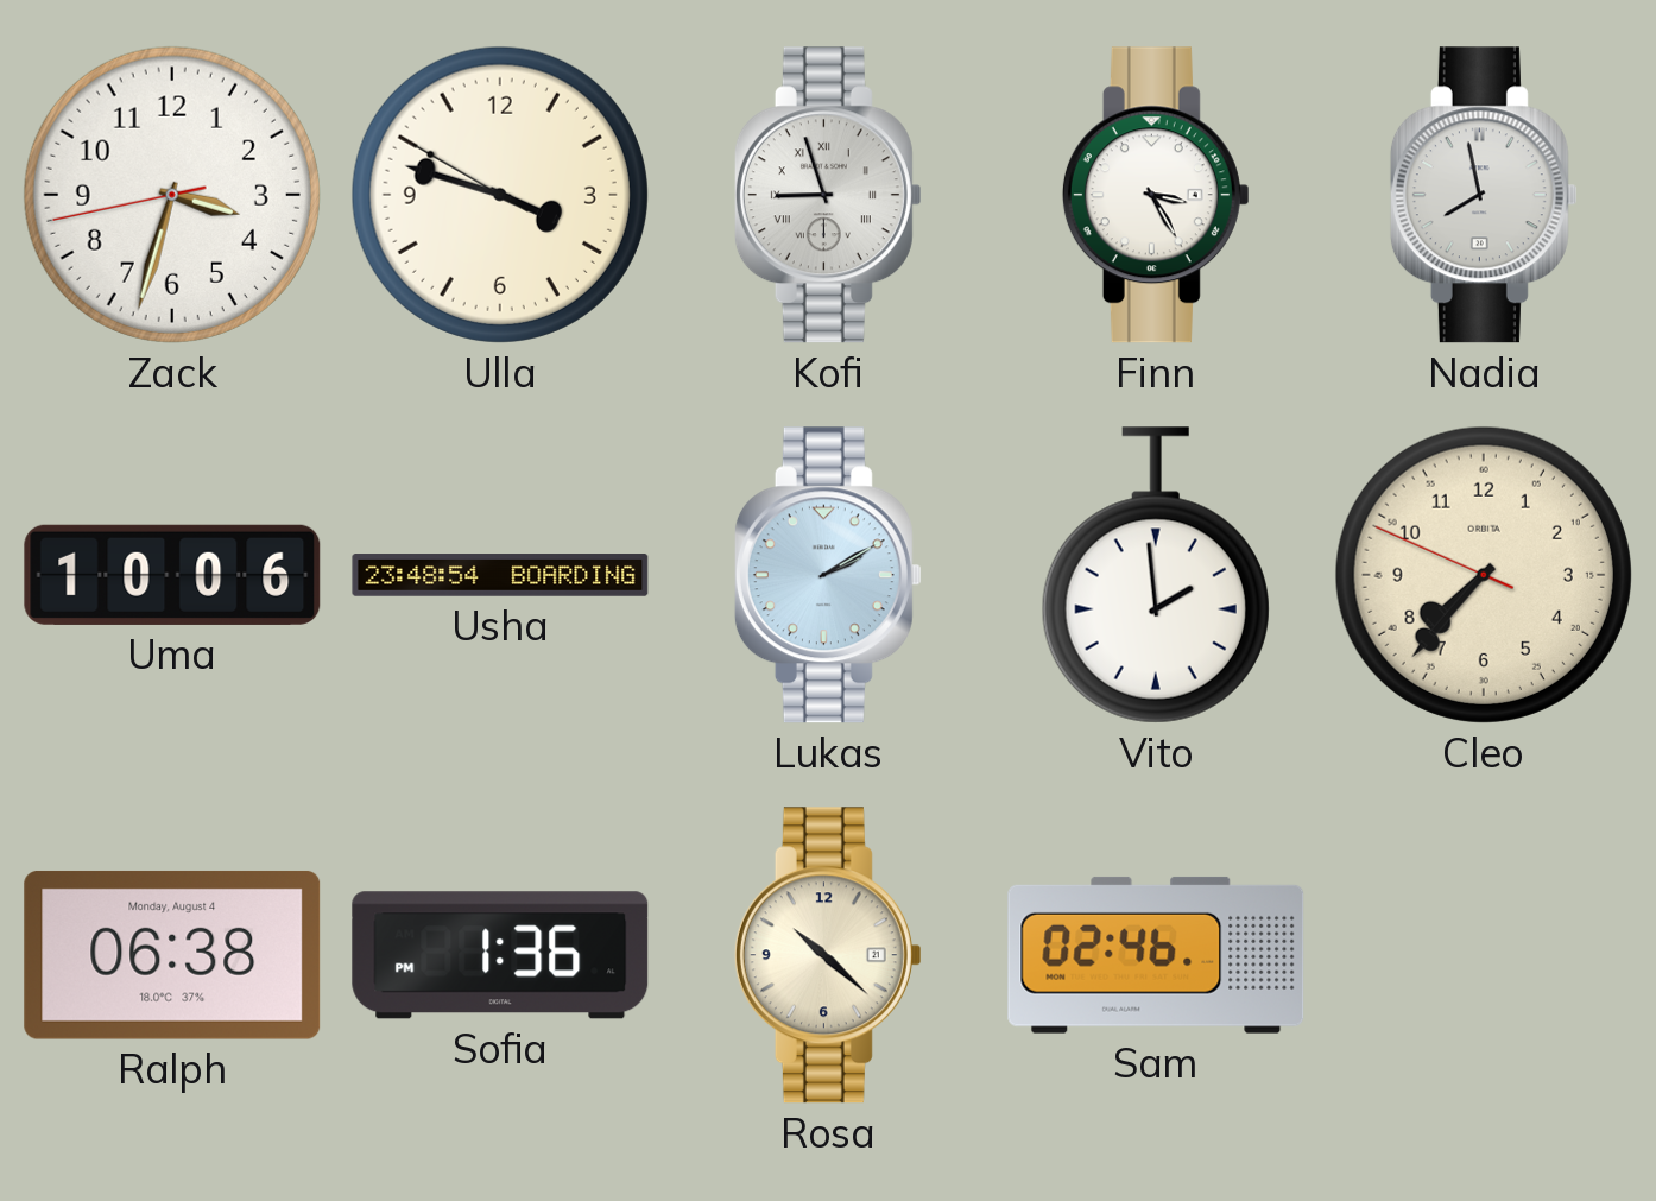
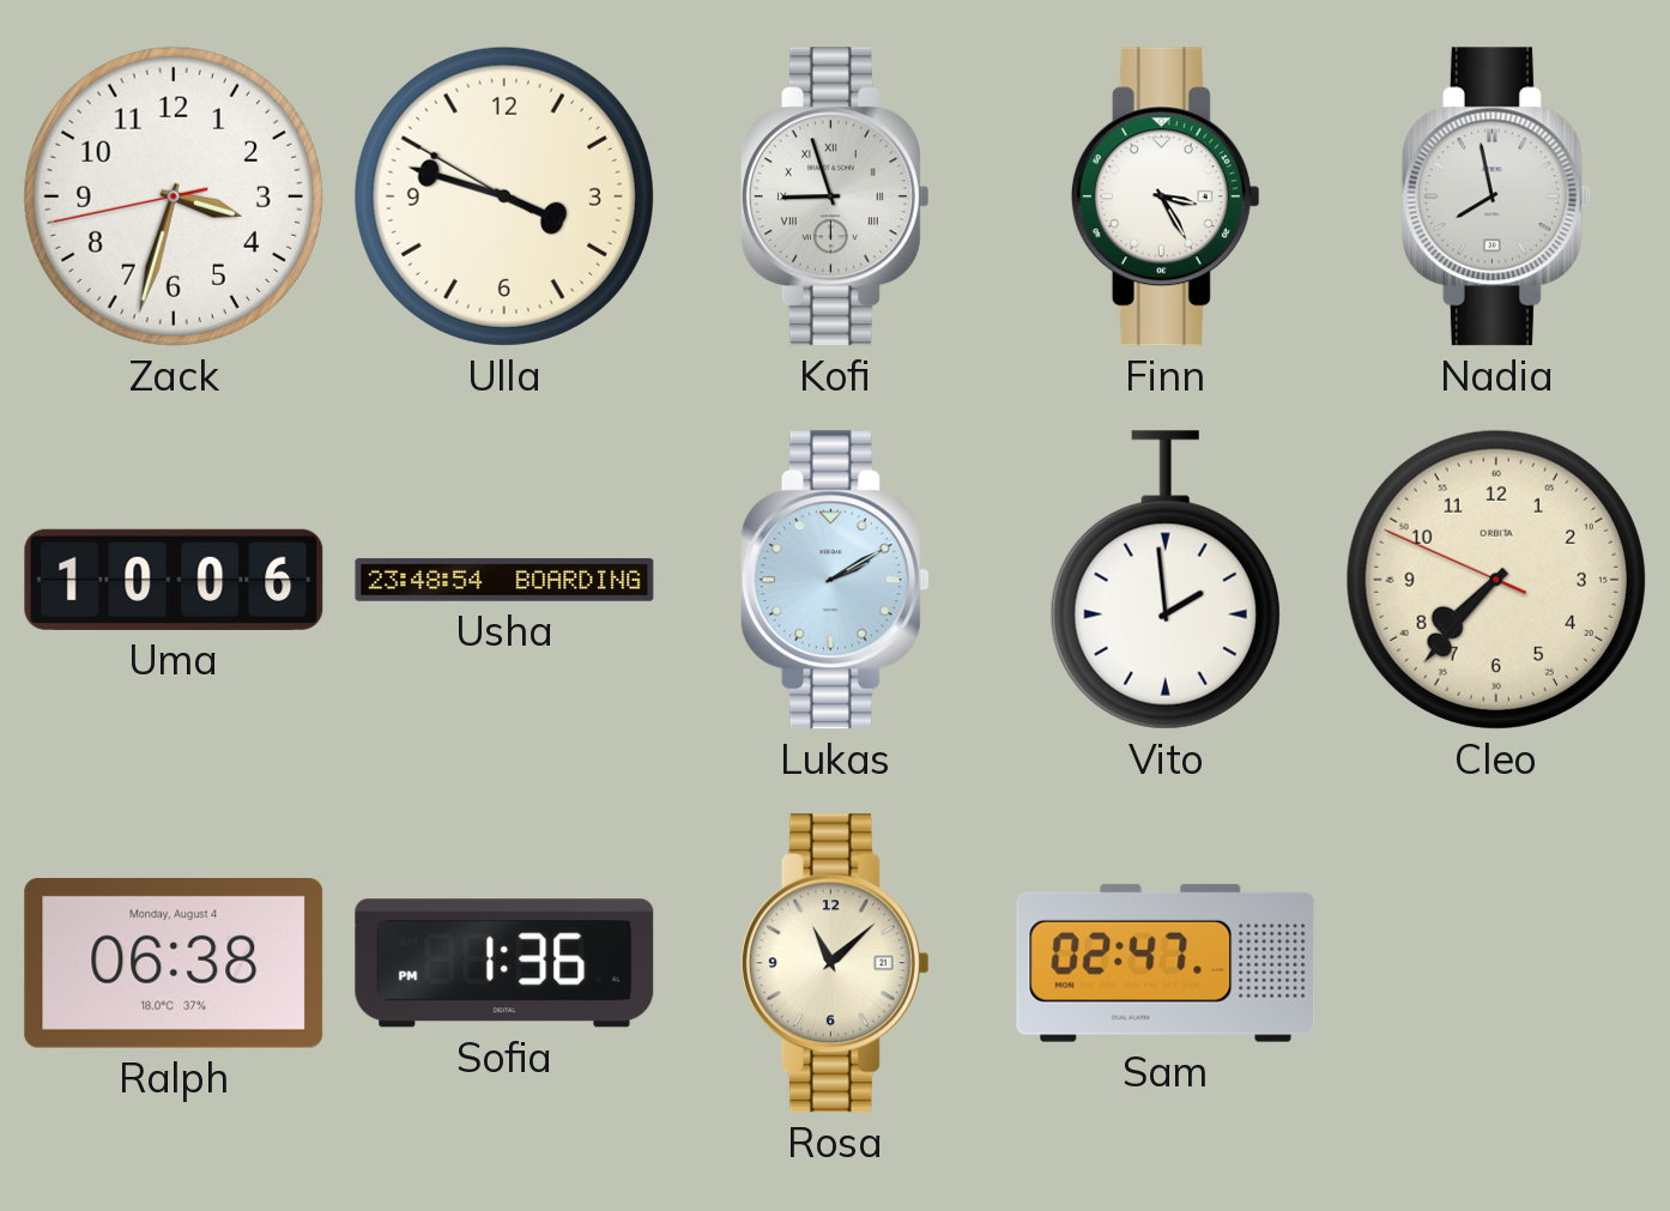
Rosa: 10:22 -> 11:08 (835, 963)
Sam: 02:46 -> 02:47 (1166, 963)
